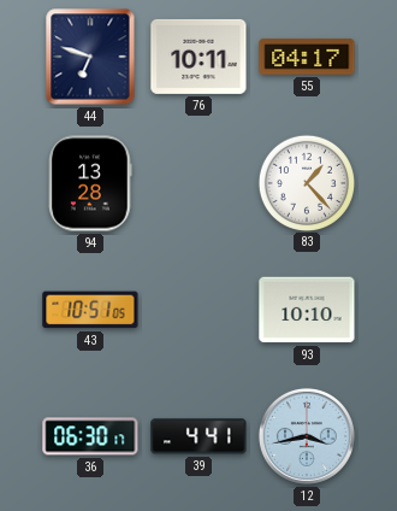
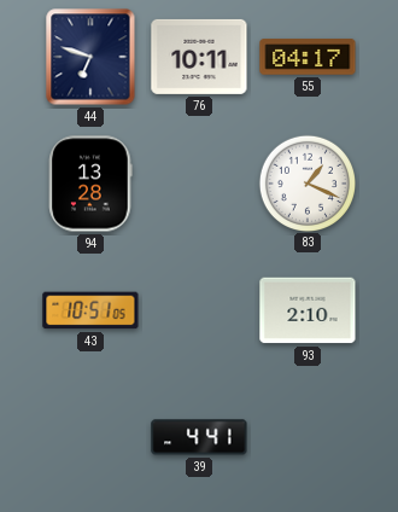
83: 1:23 -> 1:19 (306, 182)
93: 10:10 -> 2:10 (308, 310)
36: 06:30 -> none (90, 436)
12: 3:43 -> none (307, 436)
